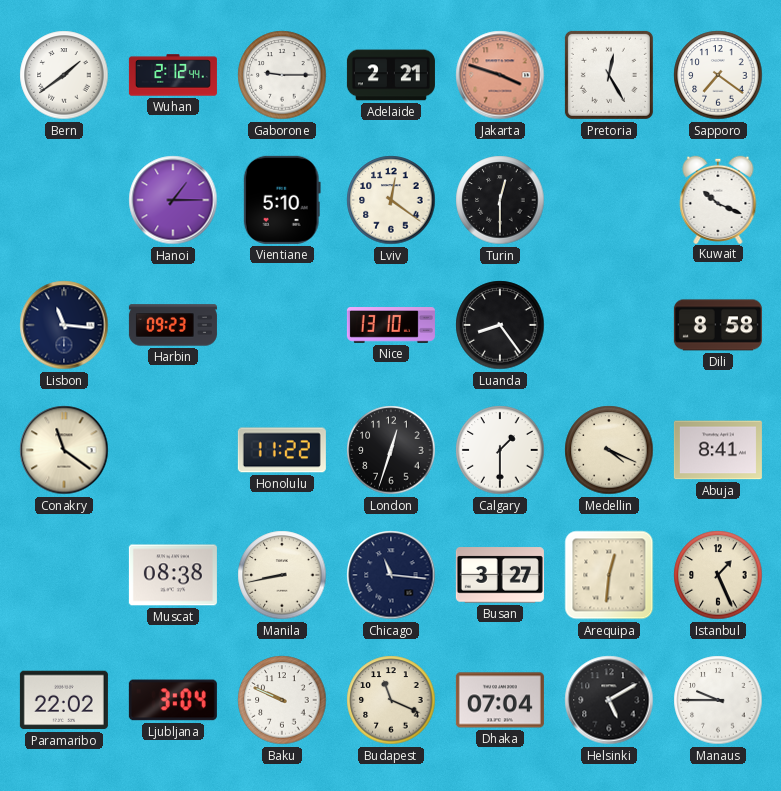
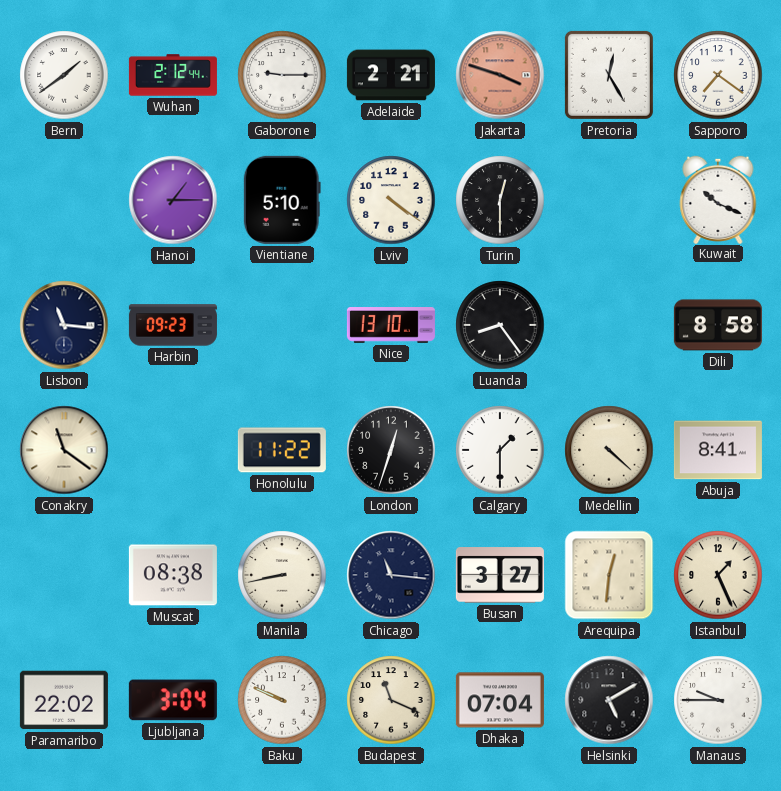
Lviv: 12:21 -> 4:21 (391, 200)
Medellin: 4:19 -> 4:22 (609, 450)
